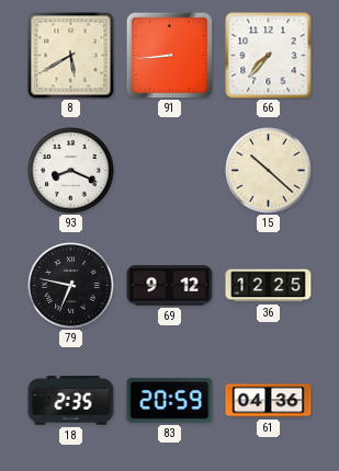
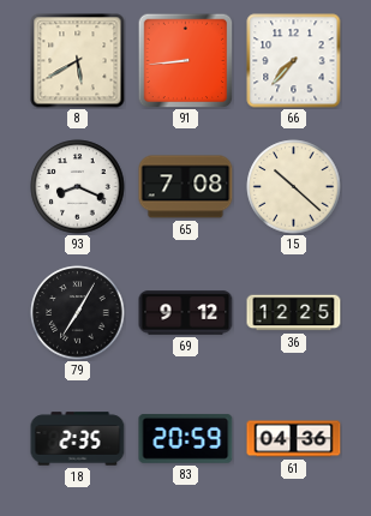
65: none -> 7:08 (186, 187)
79: 6:47 -> 7:05 (78, 313)
